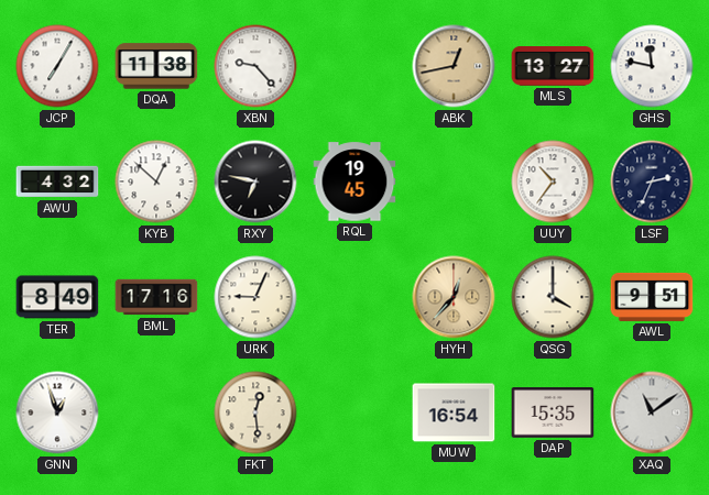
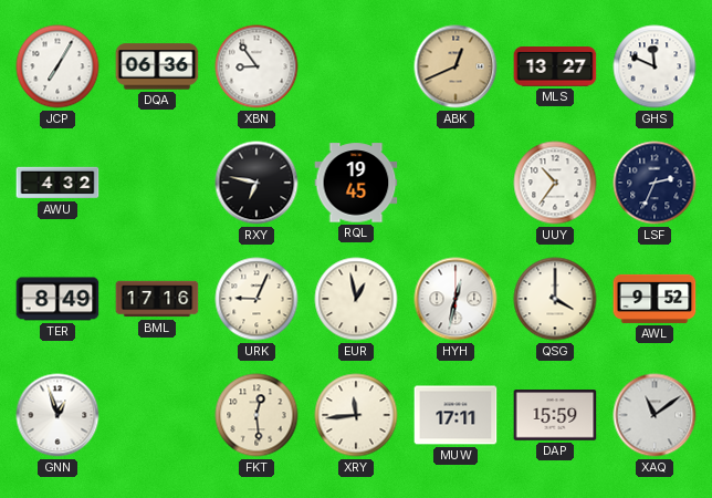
DQA: 11:38 -> 06:36 (157, 66)
XBN: 9:23 -> 8:54 (256, 66)
ABK: 12:43 -> 12:41 (456, 66)
GHS: 11:47 -> 11:49 (655, 66)
KYB: 12:52 -> none (156, 182)
EUR: none -> 12:58 (356, 299)
HYH: 12:37 -> 12:32 (456, 299)
HYH dial: champagne -> white (456, 299)
AWL: 9:51 -> 9:52 (655, 299)
XRY: none -> 11:44 (356, 415)
MUW: 16:54 -> 17:11 (456, 415)
DAP: 15:35 -> 15:59 (555, 415)
